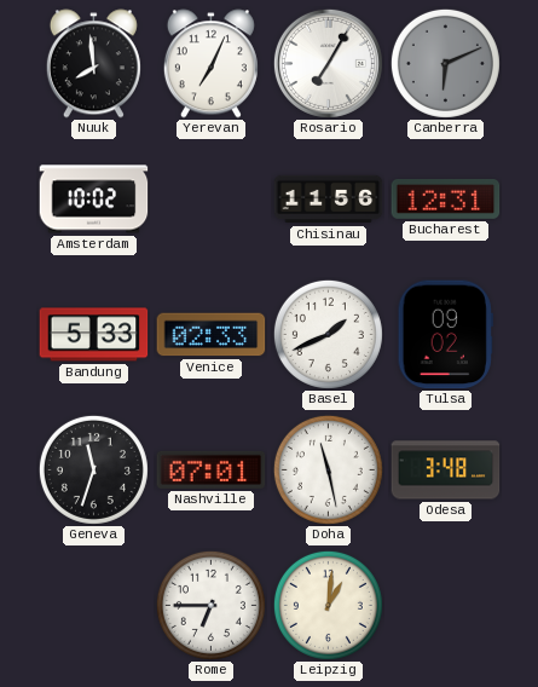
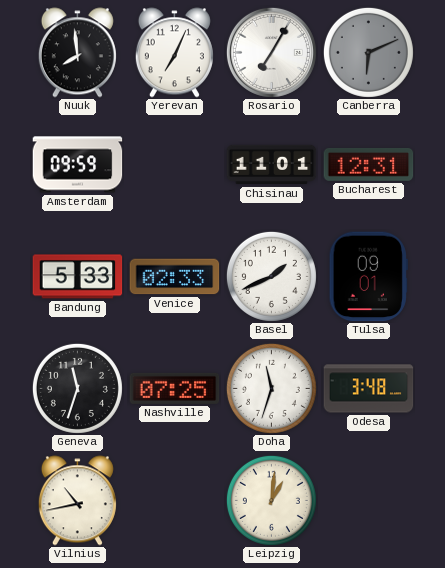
Amsterdam: 10:02 -> 09:59 (78, 165)
Chisinau: 11:56 -> 11:01 (272, 165)
Tulsa: 09:02 -> 09:01 (368, 277)
Nashville: 07:01 -> 07:25 (175, 388)
Doha: 11:28 -> 11:33 (271, 388)
Vilnius: none -> 10:43 (77, 501)
Rome: 6:45 -> none (210, 605)
